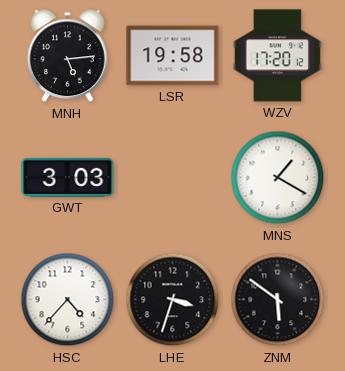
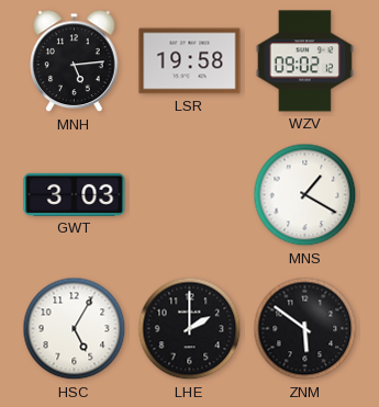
WZV: 17:20 -> 09:02 (304, 61)
HSC: 4:37 -> 5:05 (75, 329)
LHE: 3:33 -> 2:00 (190, 329)
